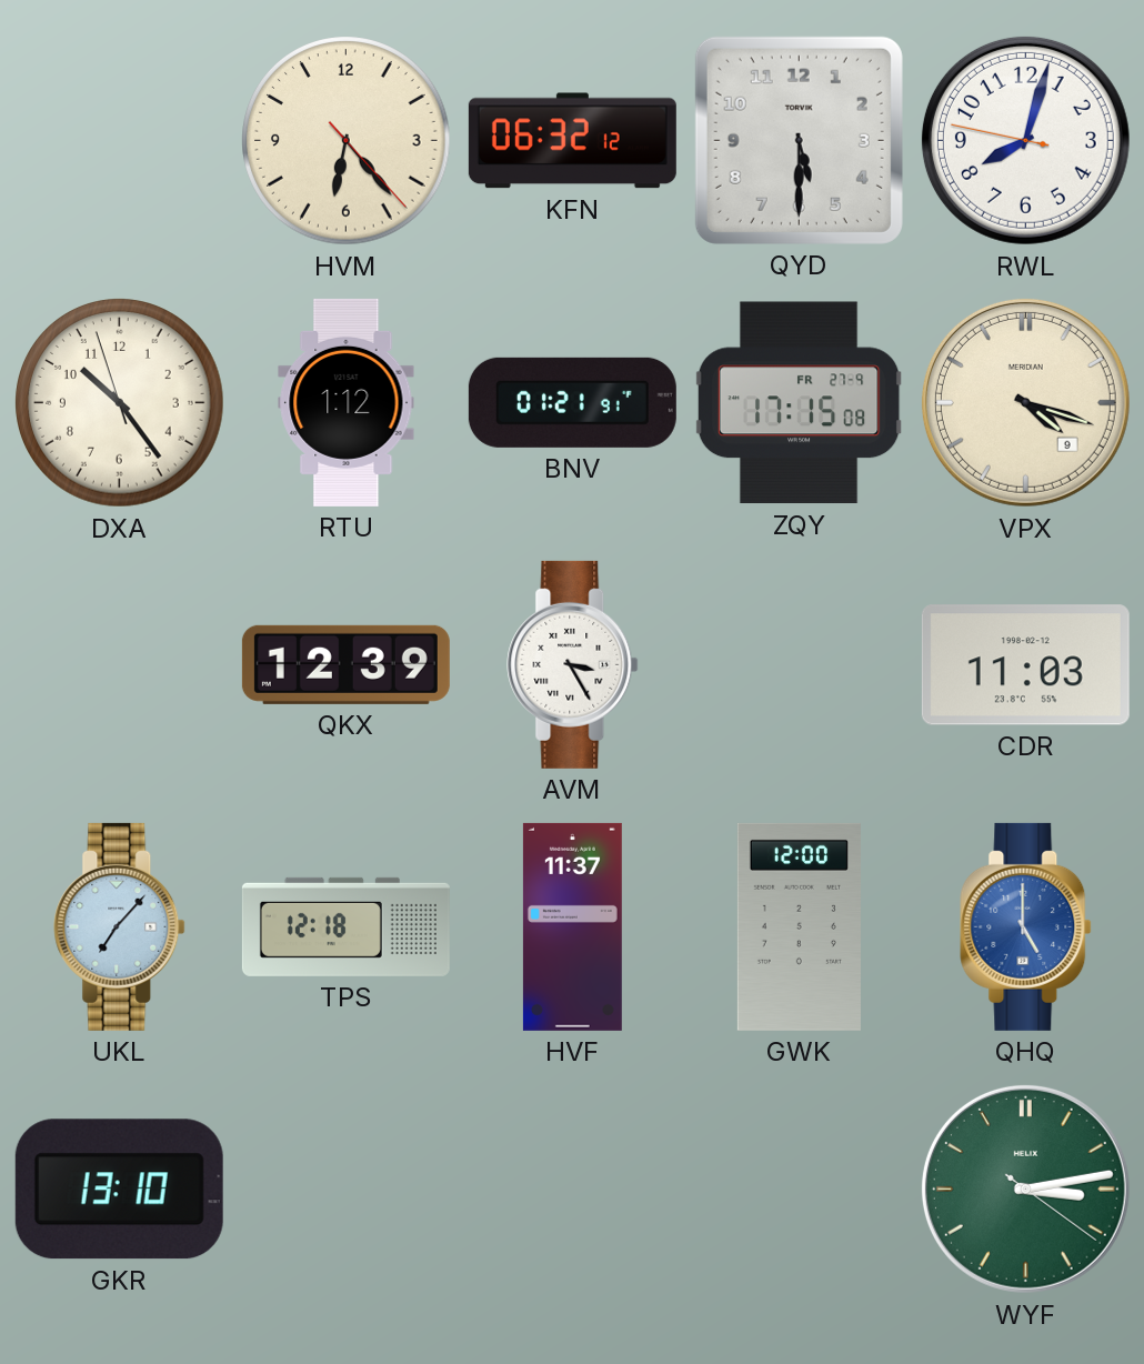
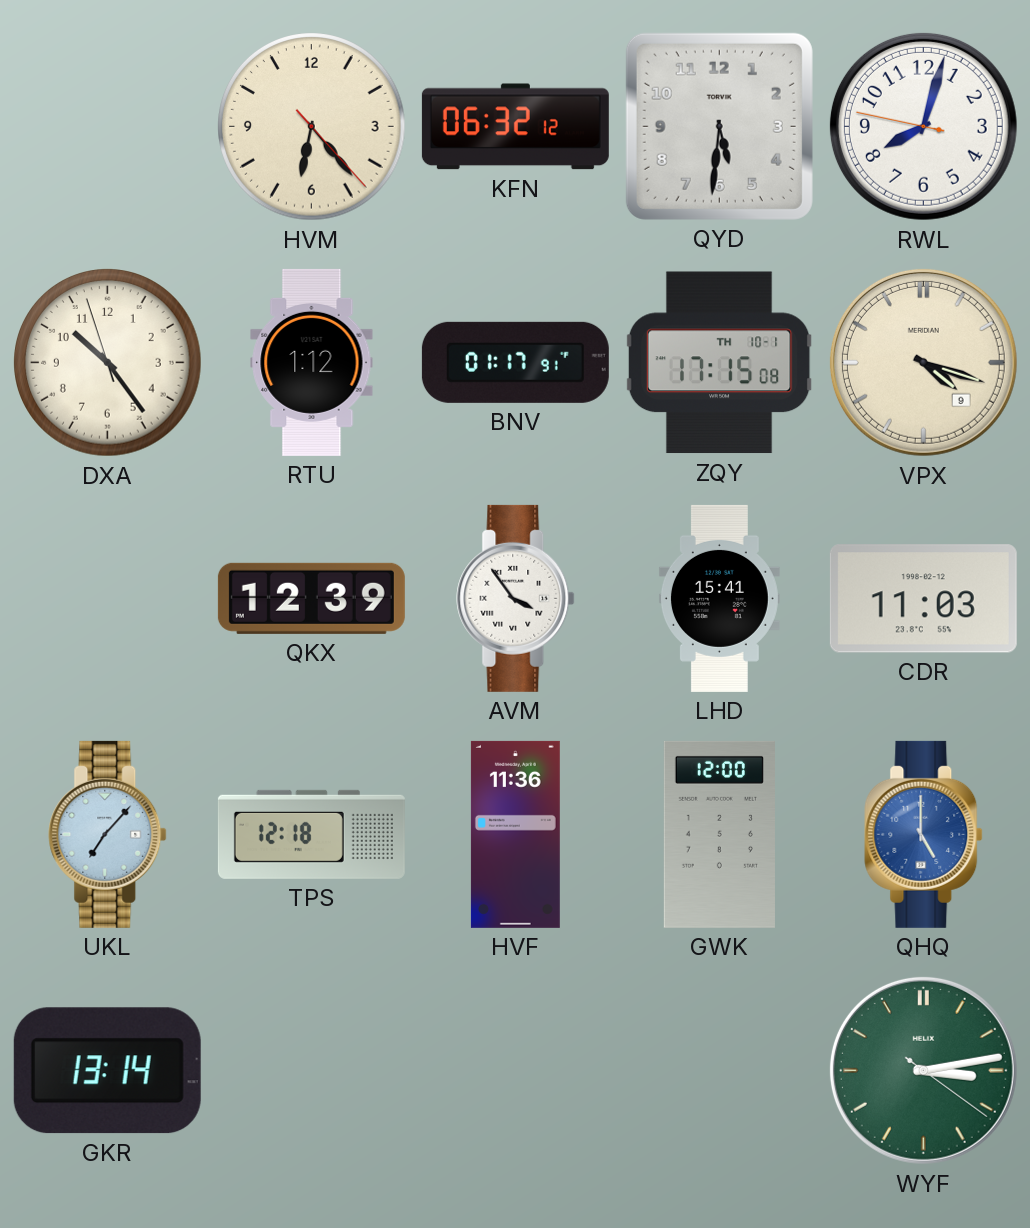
QYD: 5:30 -> 5:31 (719, 126)
BNV: 01:21 -> 01:17 (515, 362)
ZQY date: FR 27-9 -> TH 10-1 (719, 363)
AVM: 3:25 -> 3:54 (516, 598)
LHD: none -> 15:41 (719, 598)
HVF: 11:37 -> 11:36 (515, 834)
GKR: 13:10 -> 13:14 (107, 1071)
